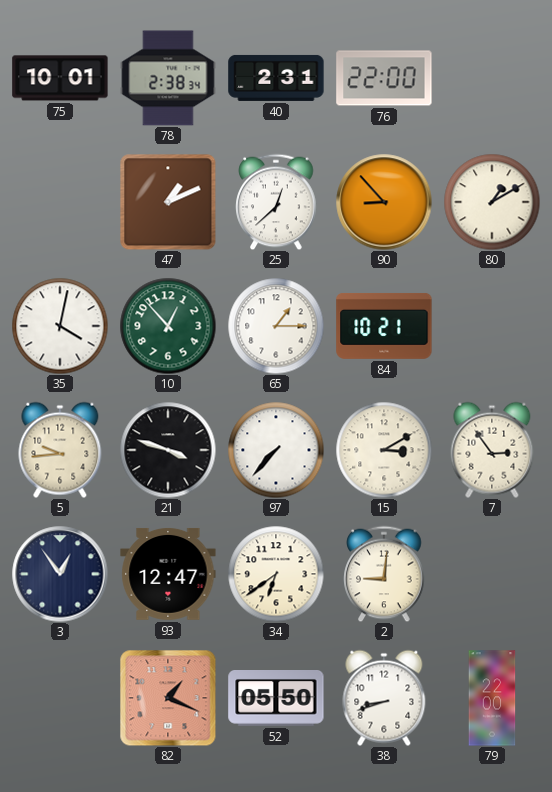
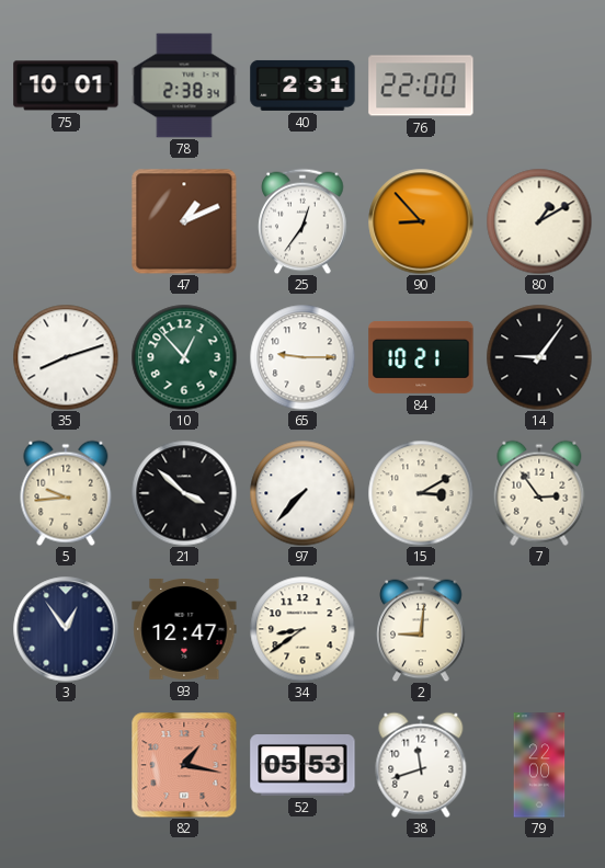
25: 12:38 -> 12:36 (302, 221)
35: 4:02 -> 8:12 (66, 357)
65: 1:15 -> 9:15 (302, 357)
14: none -> 9:06 (539, 357)
21: 3:48 -> 3:52 (184, 493)
34: 6:39 -> 8:39 (302, 629)
82: 1:19 -> 1:17 (184, 765)
52: 05:50 -> 05:53 (302, 765)
38: 8:42 -> 11:42 (421, 765)
